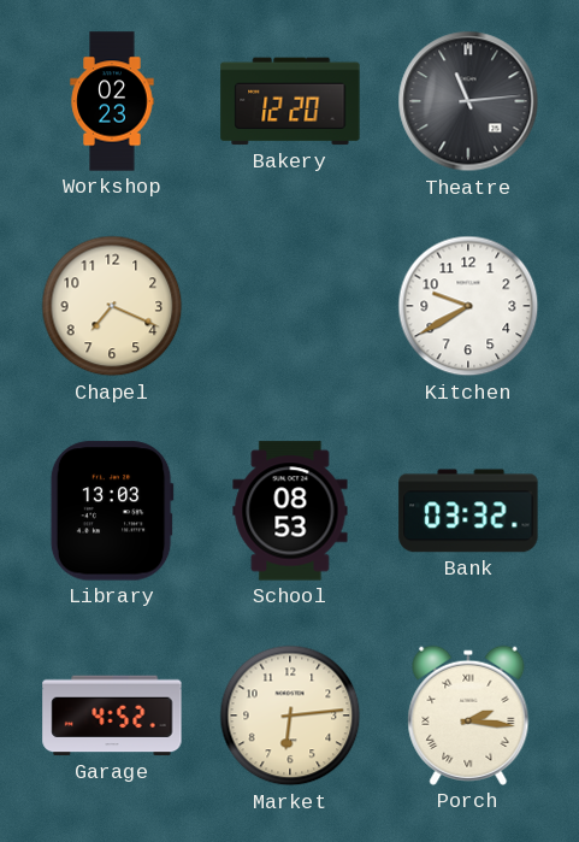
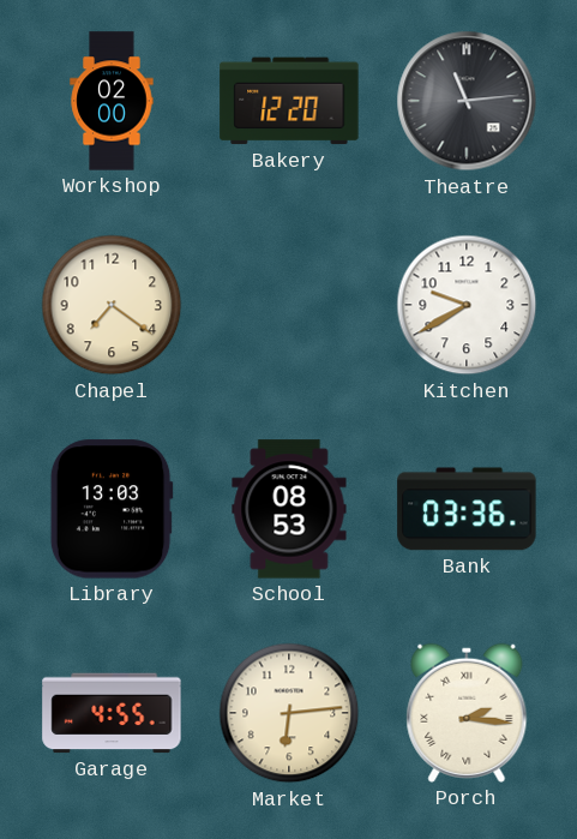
Workshop: 02:23 -> 02:00 (112, 101)
Chapel: 7:19 -> 7:21 (112, 305)
Bank: 03:32 -> 03:36 (467, 509)
Garage: 4:52 -> 4:55 (112, 713)
